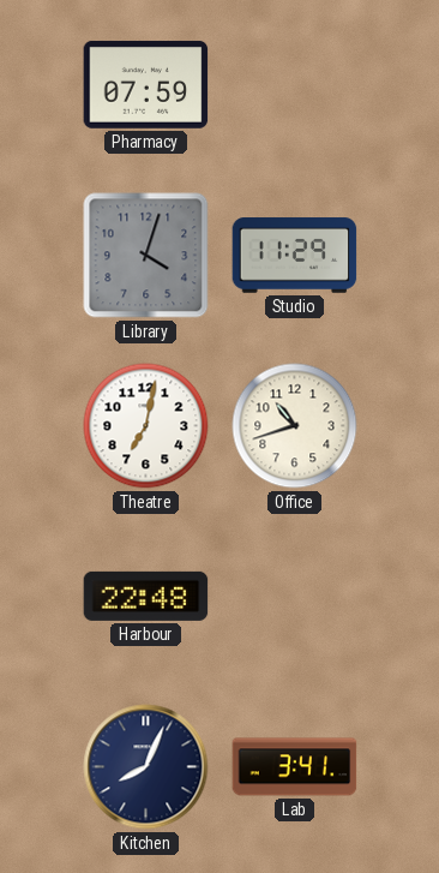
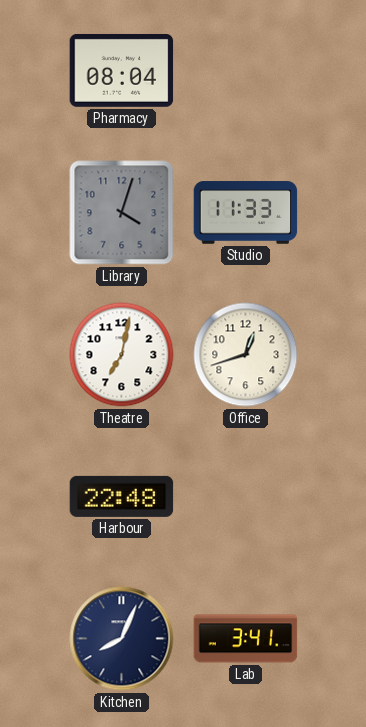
Pharmacy: 07:59 -> 08:04 (122, 70)
Studio: 11:29 -> 11:33 (246, 213)
Office: 10:42 -> 12:42 (246, 355)
